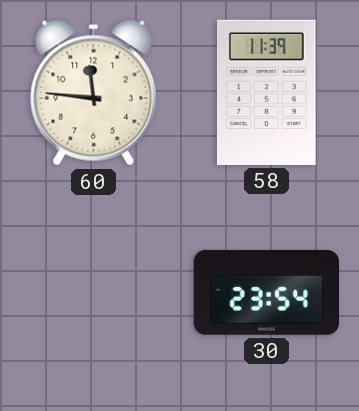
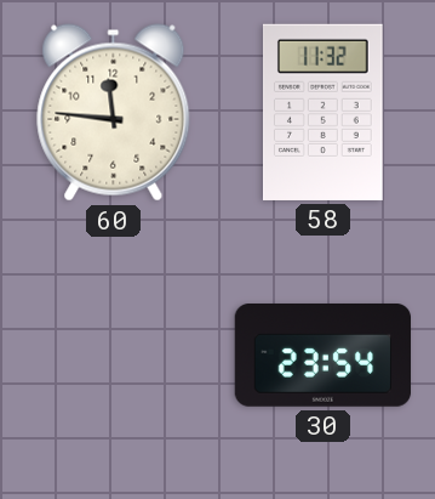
58: 11:39 -> 11:32 (324, 112)
